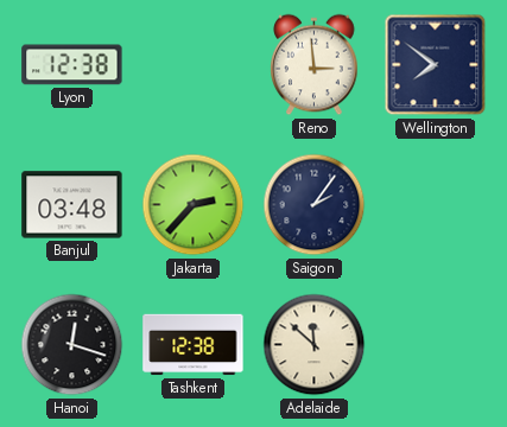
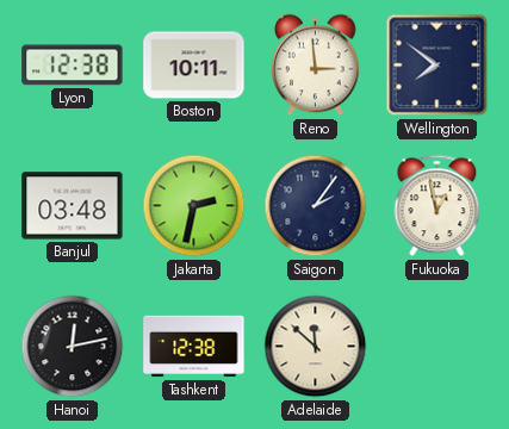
Boston: none -> 10:11 (194, 66)
Jakarta: 2:37 -> 2:32 (194, 206)
Fukuoka: none -> 12:58 (437, 206)
Hanoi: 12:18 -> 12:13 (73, 347)
